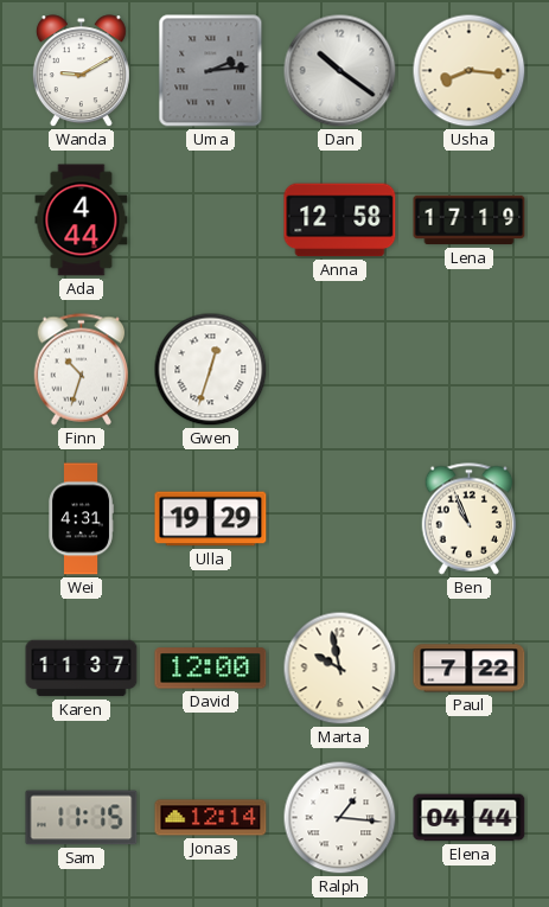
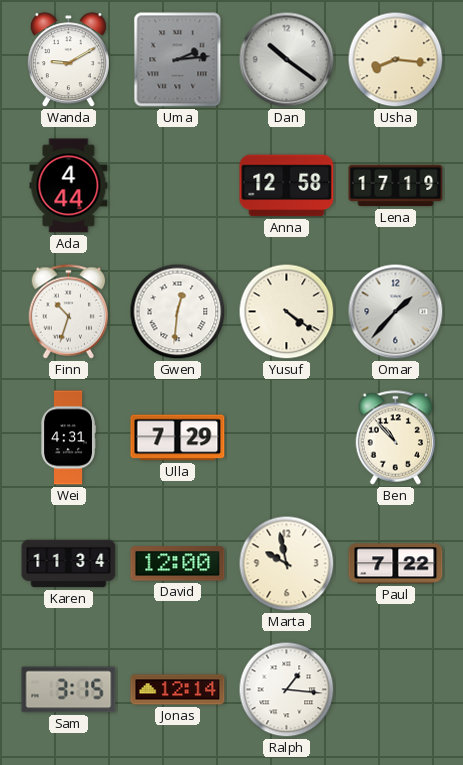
Gwen: 12:33 -> 12:31 (178, 312)
Yusuf: none -> 4:21 (287, 312)
Omar: none -> 1:37 (396, 312)
Ulla: 19:29 -> 7:29 (178, 438)
Ben: 10:56 -> 10:53 (396, 438)
Karen: 11:37 -> 11:34 (69, 564)
Sam: 11:15 -> 3:15 (69, 690)
Elena: 04:44 -> none (470, 818)
